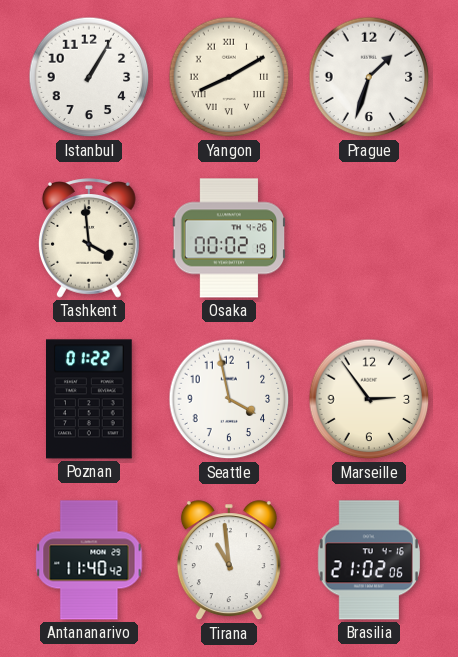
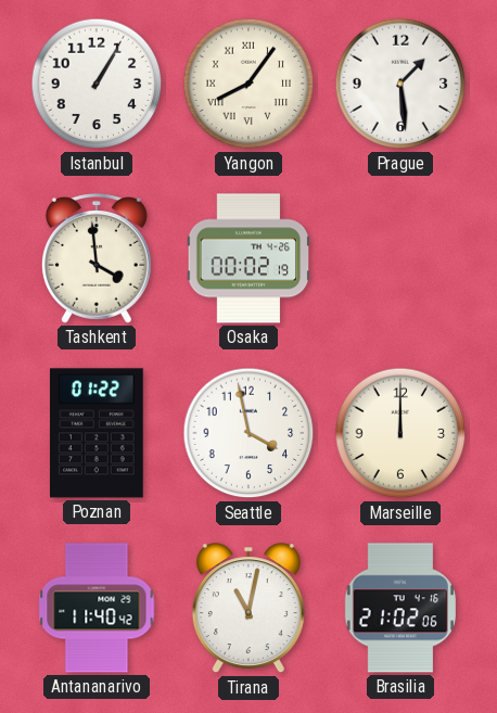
Yangon: 8:10 -> 8:06 (248, 84)
Prague: 1:33 -> 1:29 (400, 84)
Marseille: 2:54 -> 12:00 (400, 433)
Tirana: 10:59 -> 11:02 (248, 609)
